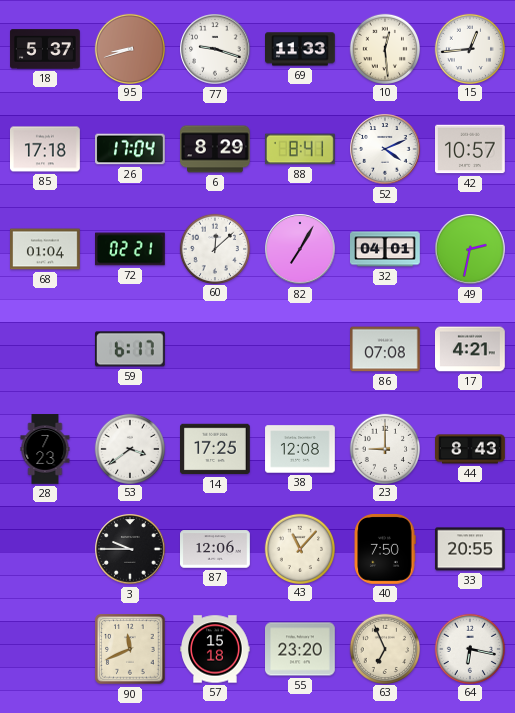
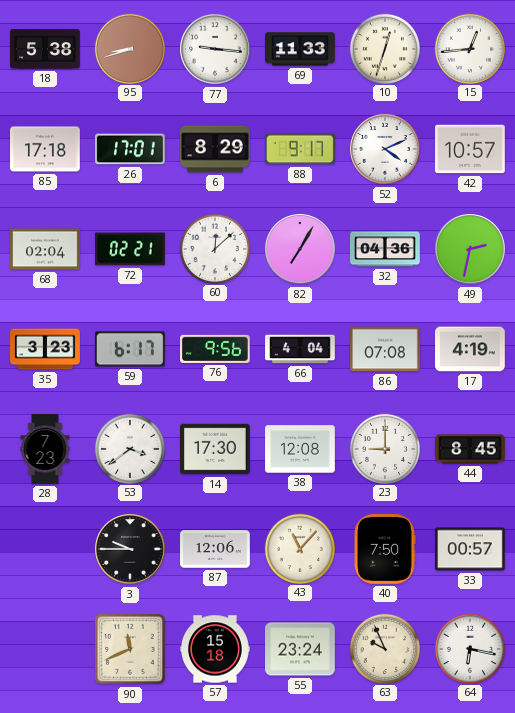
18: 5:37 -> 5:38 (45, 49)
77: 9:18 -> 9:16 (215, 49)
10: 12:29 -> 12:33 (384, 48)
26: 17:04 -> 17:01 (131, 149)
88: 8:41 -> 9:17 (300, 149)
68: 01:04 -> 02:04 (46, 249)
32: 04:01 -> 04:36 (386, 249)
35: none -> 3:23 (45, 349)
76: none -> 9:56 (216, 349)
66: none -> 4:04 (300, 349)
17: 4:21 -> 4:19 (471, 349)
14: 17:25 -> 17:30 (216, 449)
44: 8:43 -> 8:45 (470, 449)
33: 20:55 -> 00:57 (471, 549)
55: 23:20 -> 23:24 (301, 649)
63: 6:56 -> 9:56 (384, 648)
